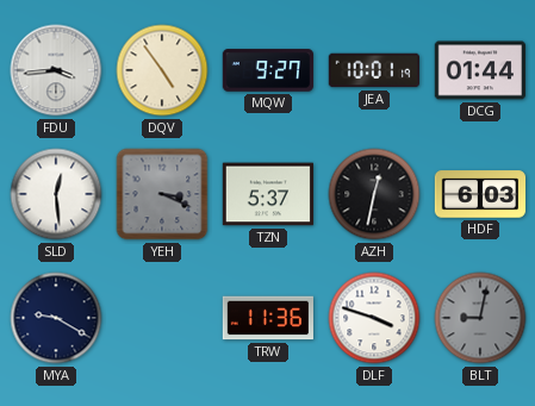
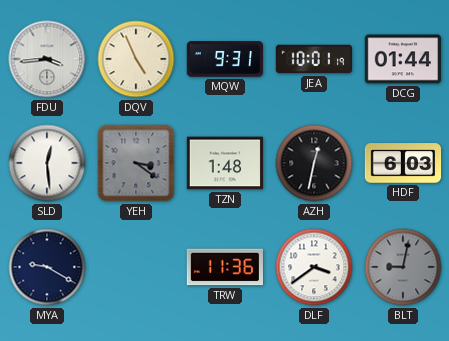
DQV: 4:54 -> 4:56 (136, 59)
MQW: 9:27 -> 9:31 (224, 59)
YEH: 3:19 -> 3:21 (136, 163)
TZN: 5:37 -> 1:48 (224, 163)
DLF: 3:48 -> 3:39 (314, 267)
